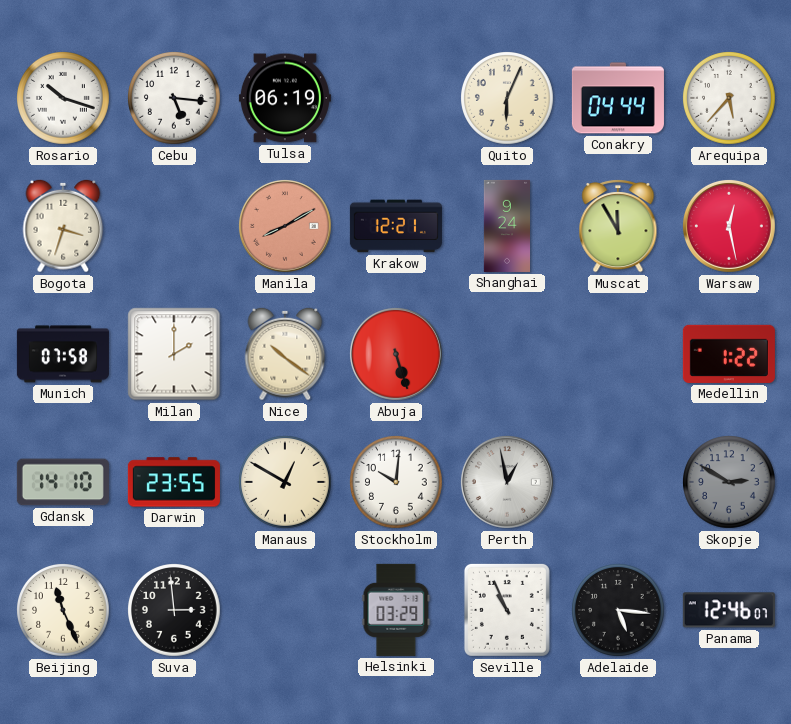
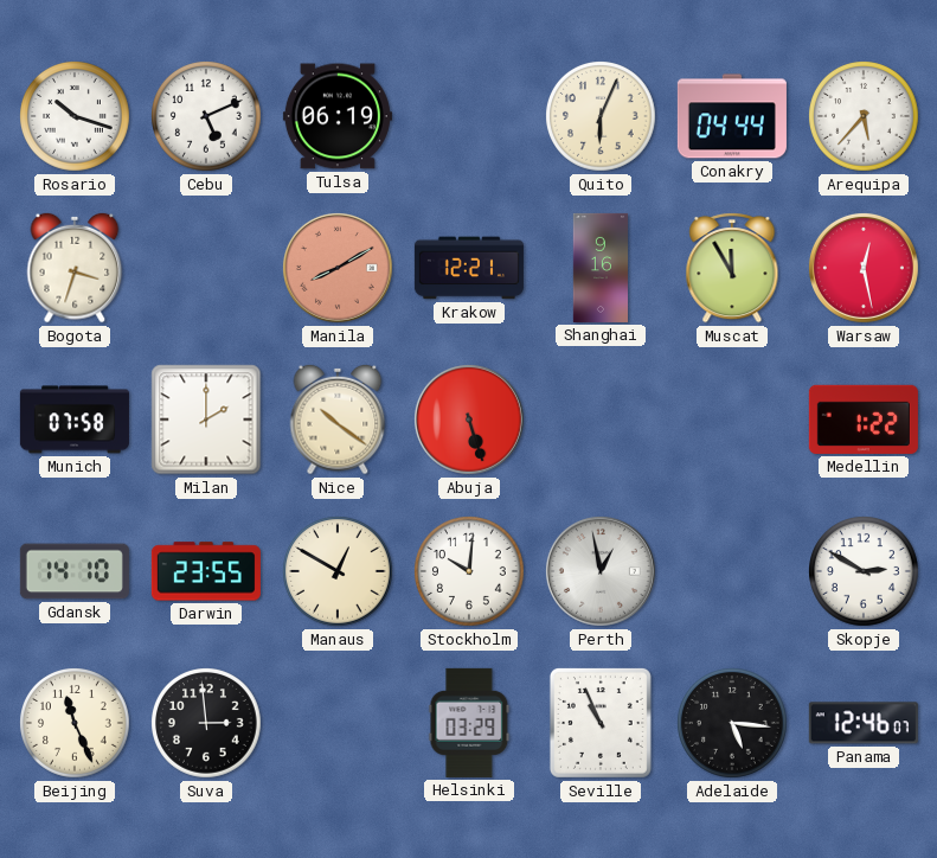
Cebu: 5:16 -> 5:11 (207, 117)
Shanghai: 9:24 -> 9:16 (601, 268)
Skopje dial: grey -> white (865, 572)
